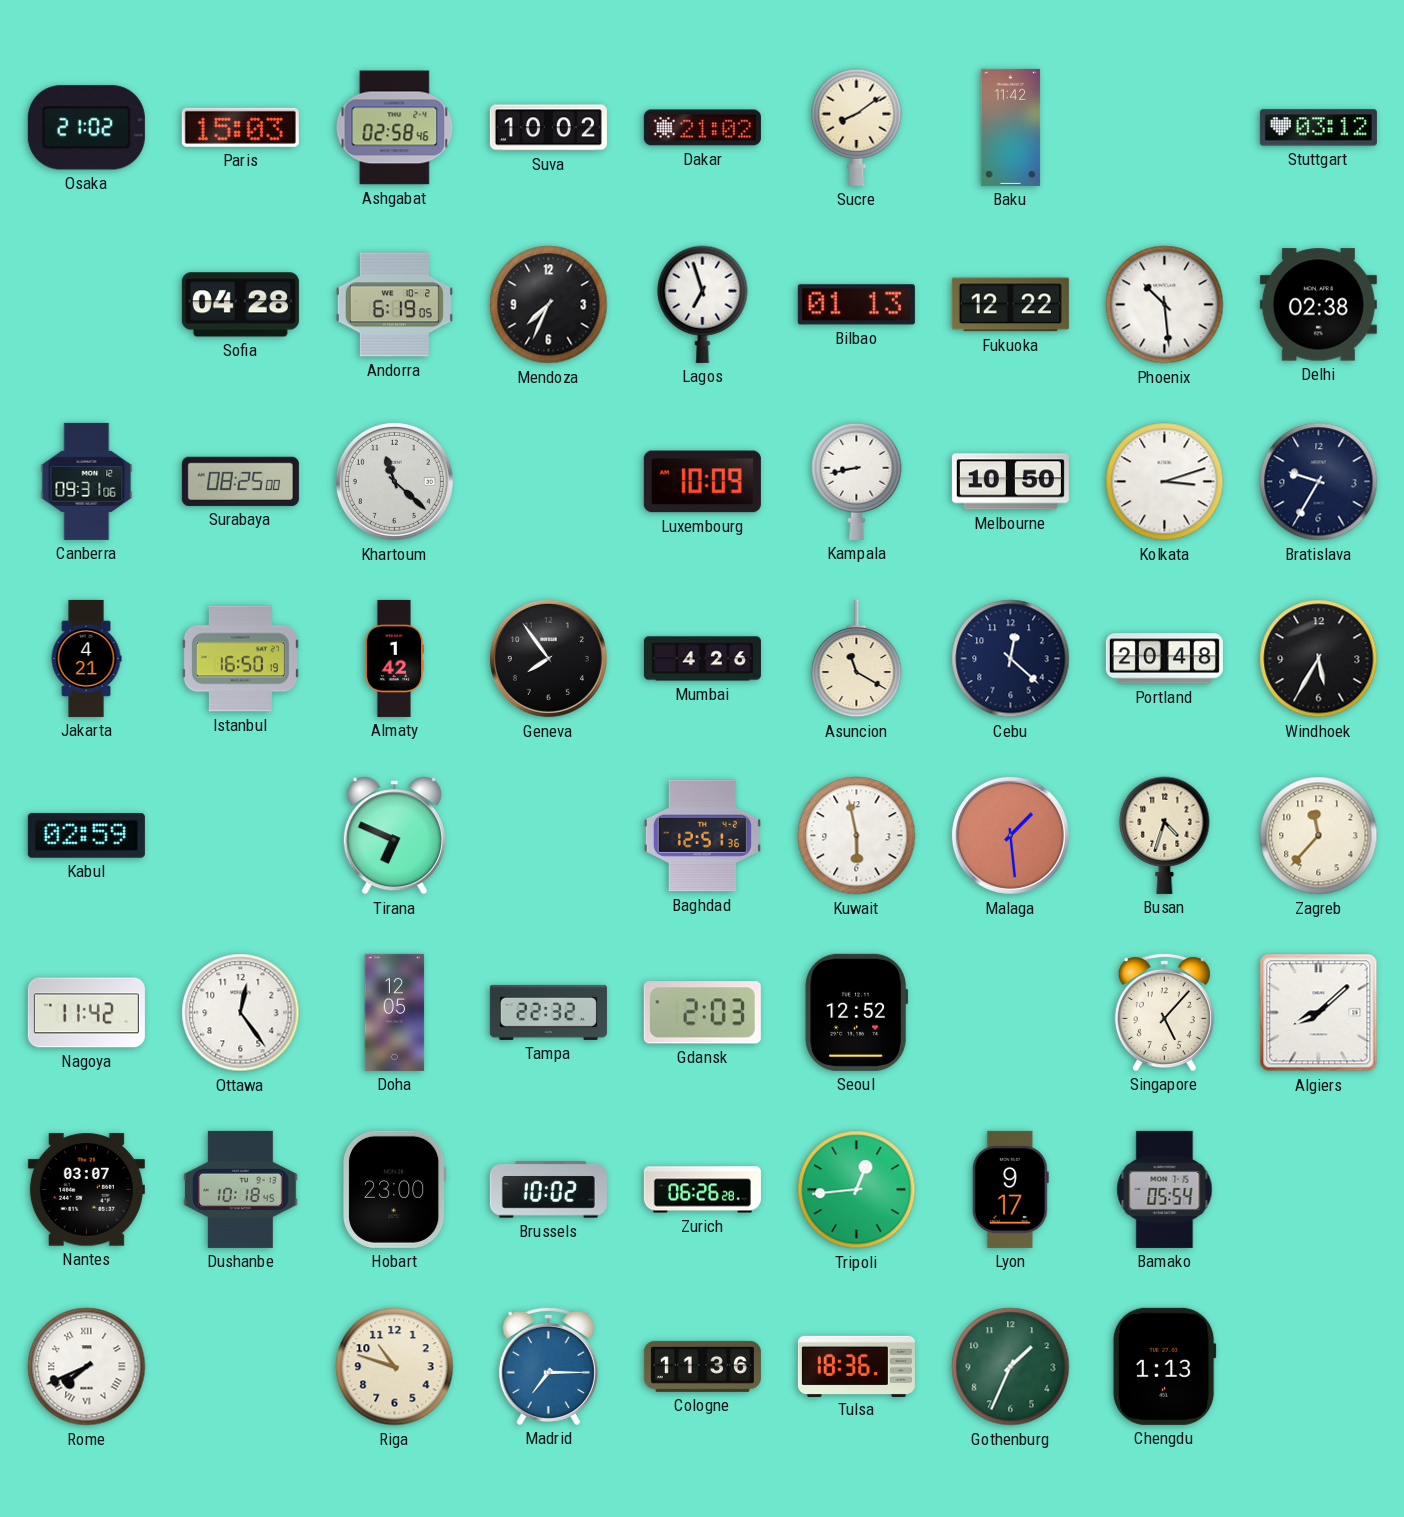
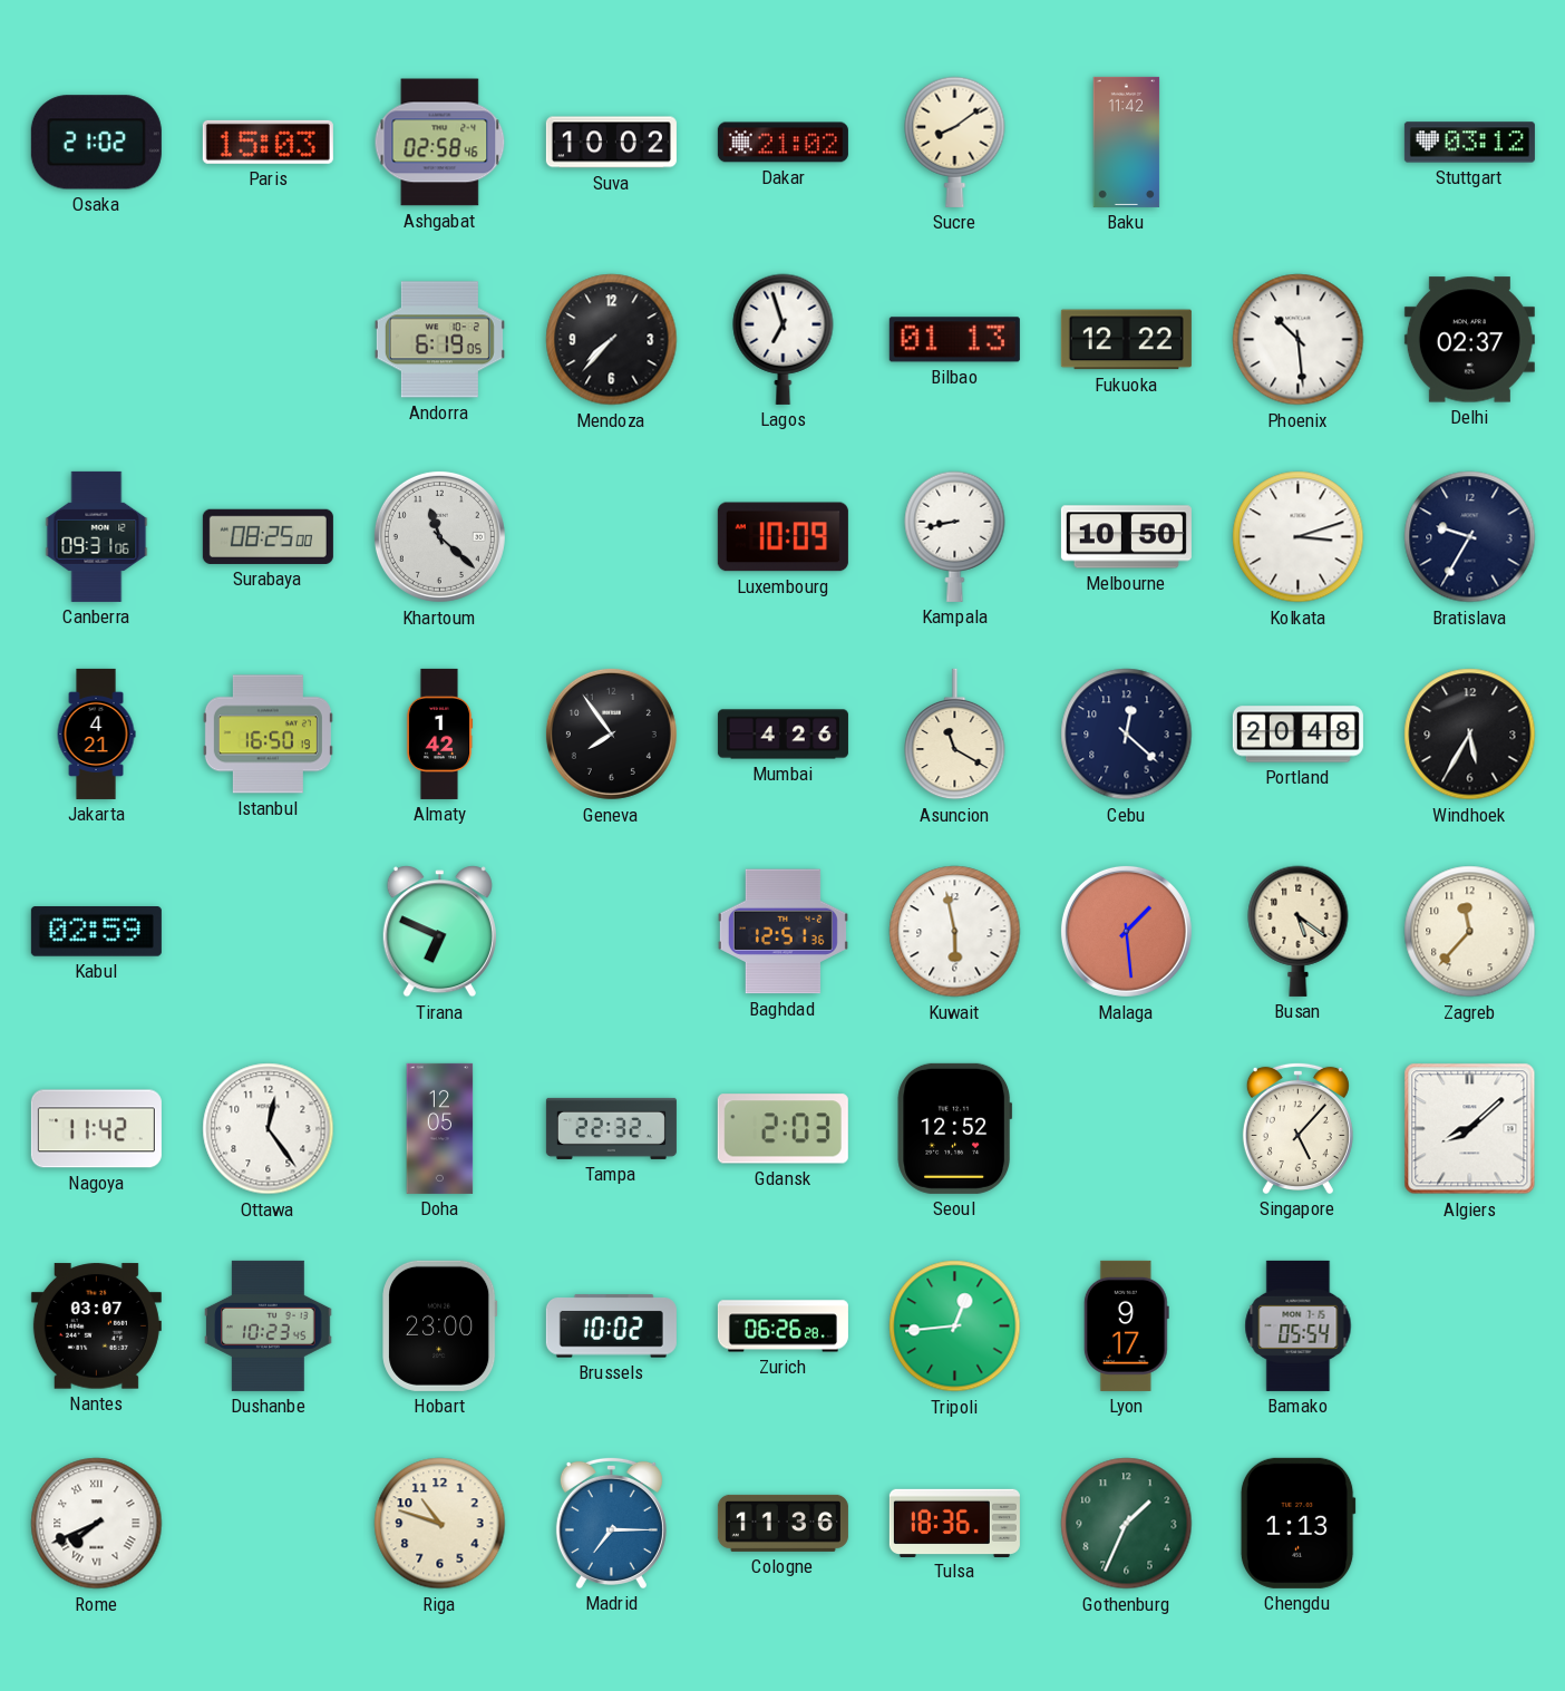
Sofia: 04:28 -> none (240, 305)
Mendoza: 7:34 -> 7:37 (612, 340)
Delhi: 02:38 -> 02:37 (1469, 340)
Busan: 4:33 -> 5:21 (1299, 931)
Dushanbe: 10:18 -> 10:23 (269, 1325)
